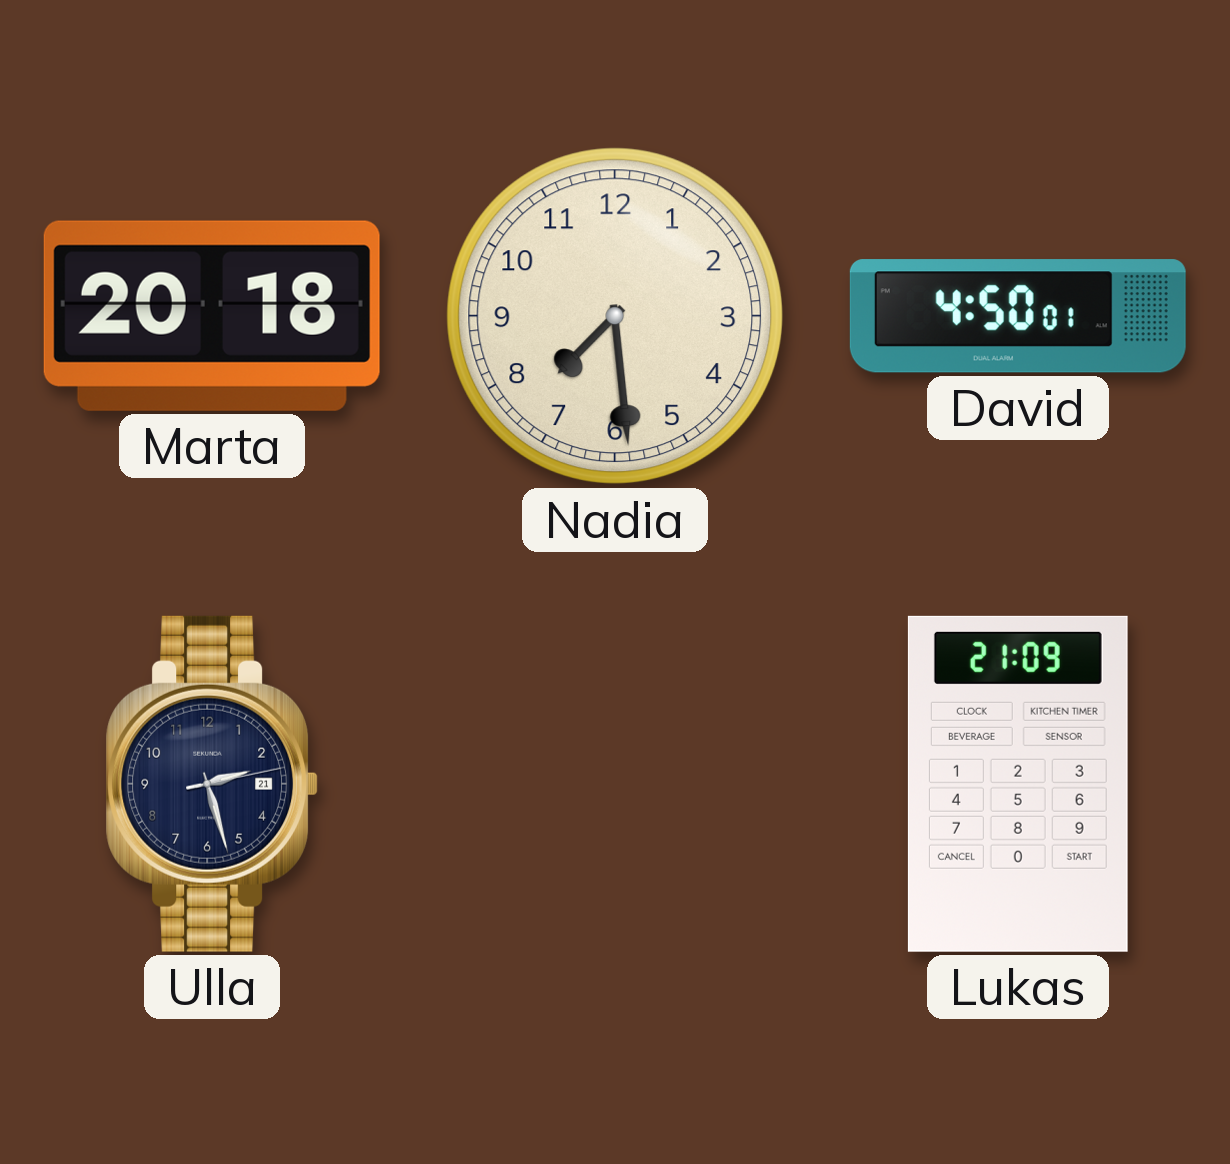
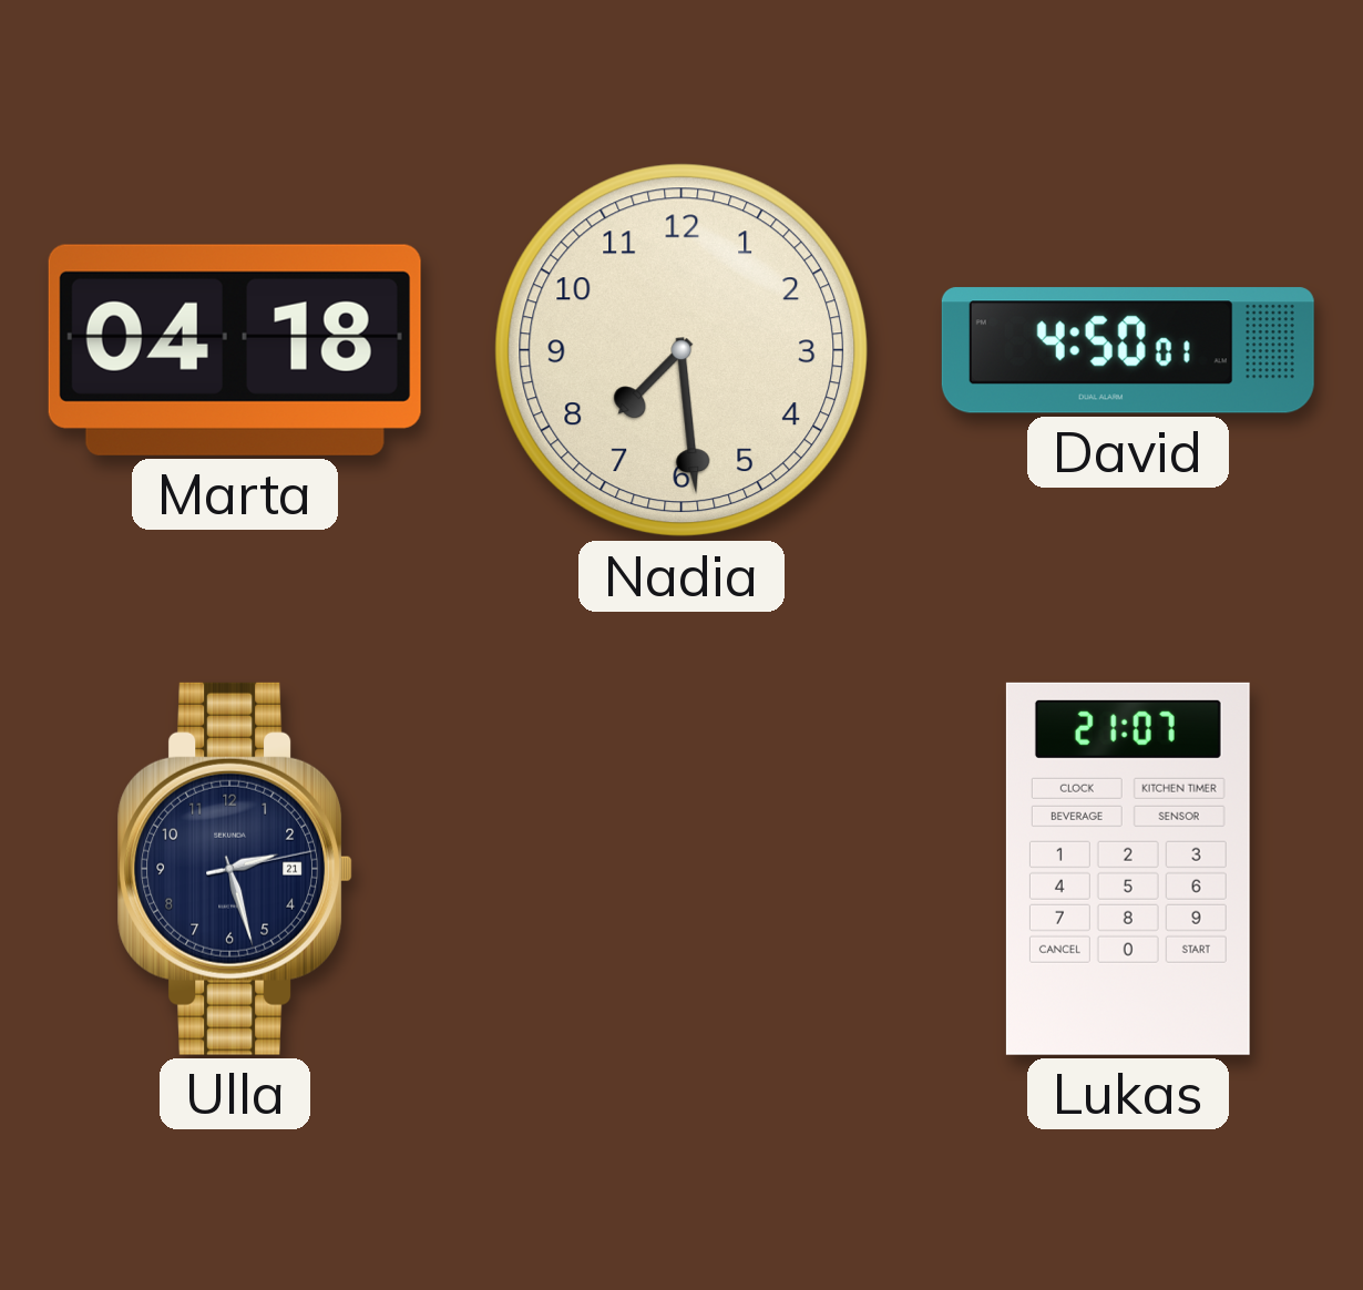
Marta: 20:18 -> 04:18 (235, 350)
Lukas: 21:09 -> 21:07 (1128, 869)
